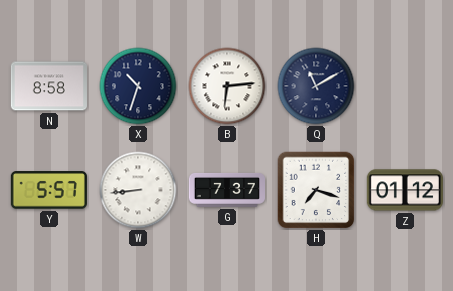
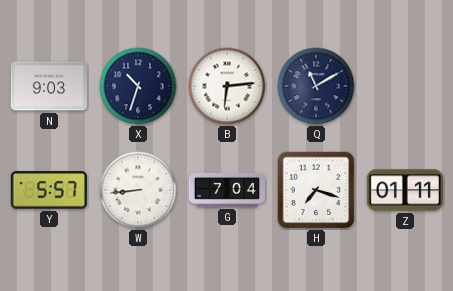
N: 8:58 -> 9:03 (49, 86)
G: 7:37 -> 7:04 (226, 190)
Z: 01:12 -> 01:11 (405, 190)
